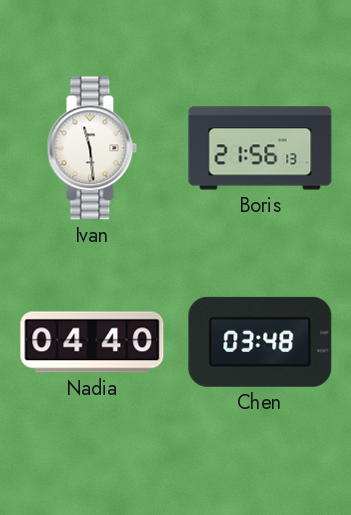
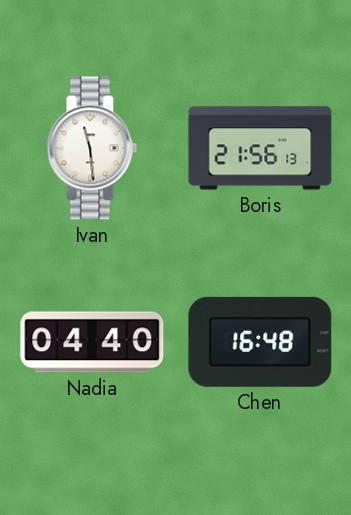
Chen: 03:48 -> 16:48 (260, 342)
